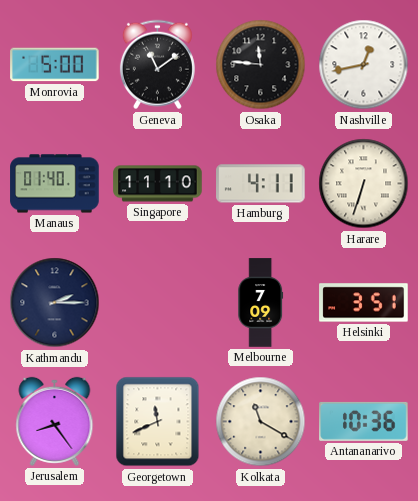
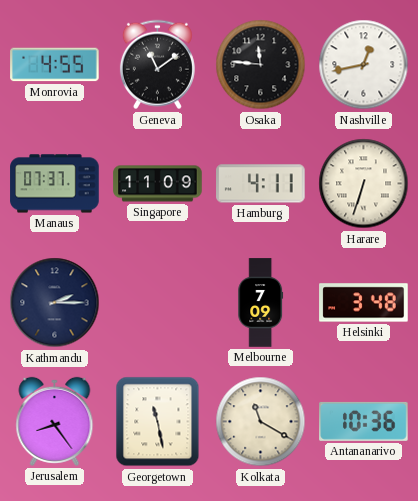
Monrovia: 5:00 -> 4:55 (55, 65)
Manaus: 01:40 -> 07:37 (55, 184)
Singapore: 11:10 -> 11:09 (158, 184)
Helsinki: 3:51 -> 3:48 (364, 303)
Georgetown: 11:41 -> 11:28 (158, 422)
